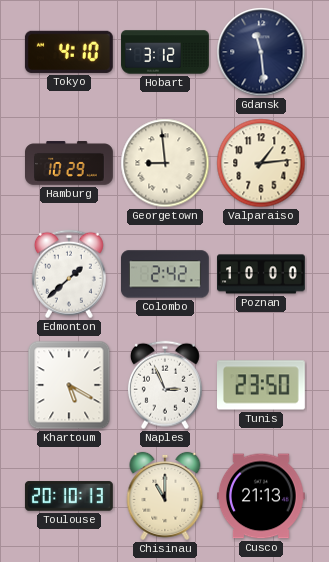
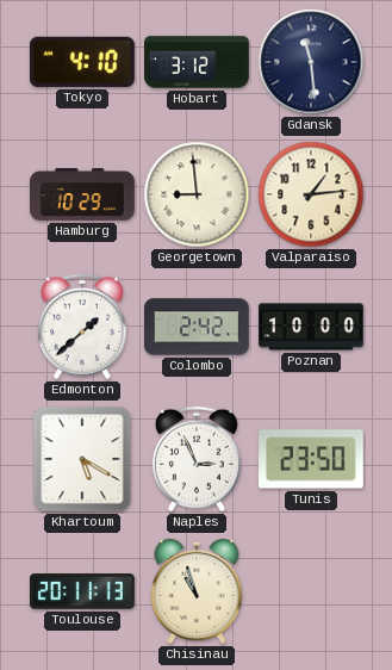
Toulouse: 20:10 -> 20:11 (82, 591)
Chisinau: 11:00 -> 10:57 (197, 591)
Cusco: 21:13 -> none (262, 496)
